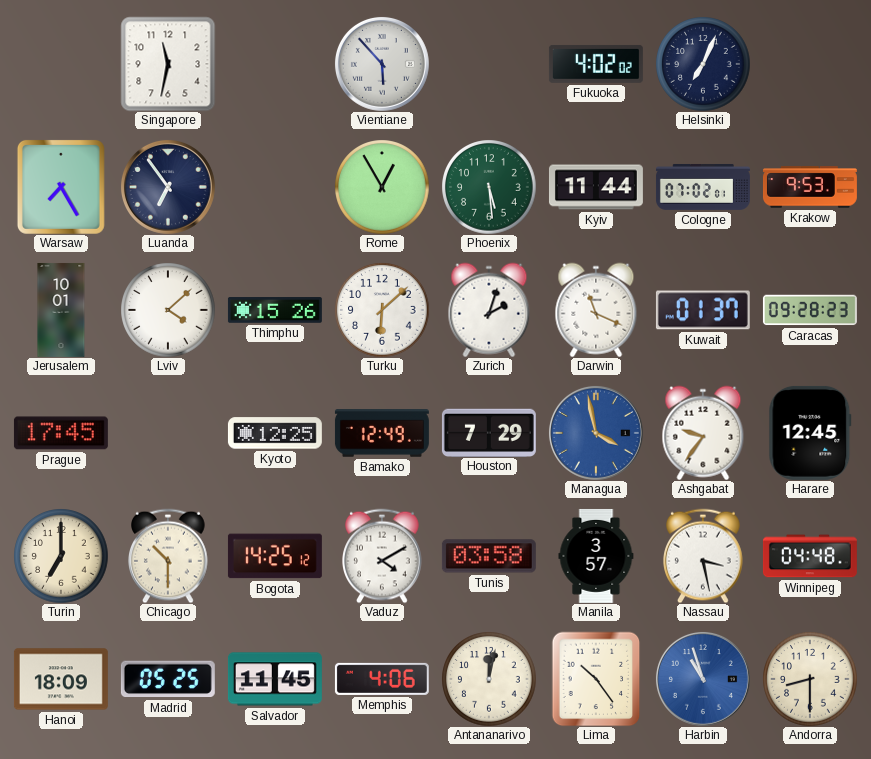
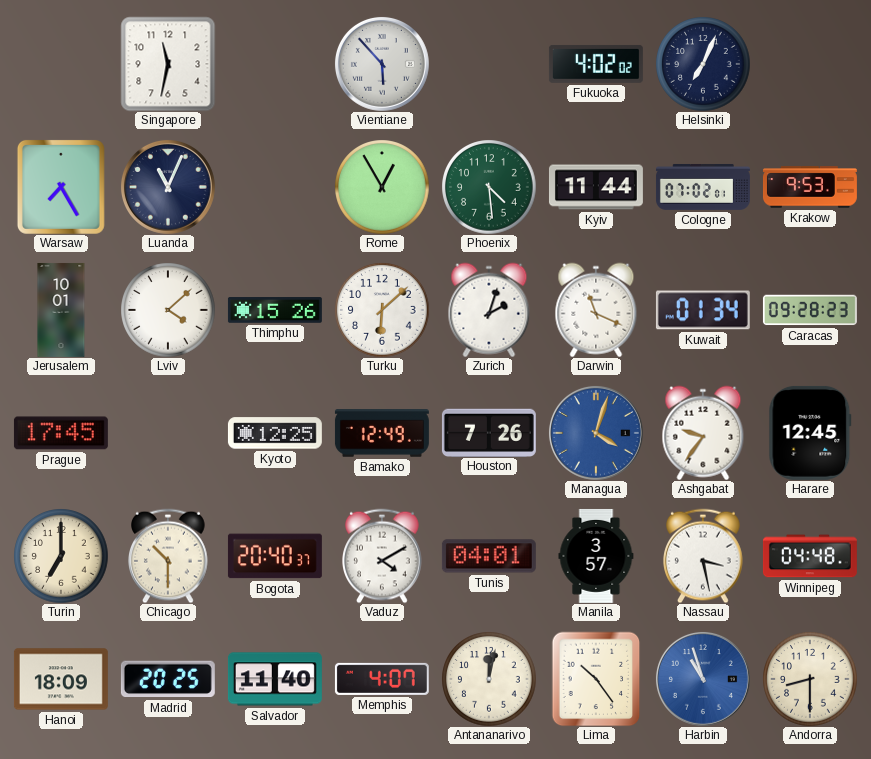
Luanda: 6:54 -> 11:04 (168, 187)
Phoenix: 5:29 -> 4:29 (489, 187)
Kuwait: 01:37 -> 01:34 (703, 310)
Houston: 7:29 -> 7:26 (489, 432)
Managua: 3:58 -> 4:03 (596, 433)
Bogota: 14:25 -> 20:40 (275, 556)
Tunis: 03:58 -> 04:01 (489, 556)
Madrid: 05:25 -> 20:25 (168, 679)
Salvador: 11:45 -> 11:40 (275, 679)
Memphis: 4:06 -> 4:07 (382, 679)
